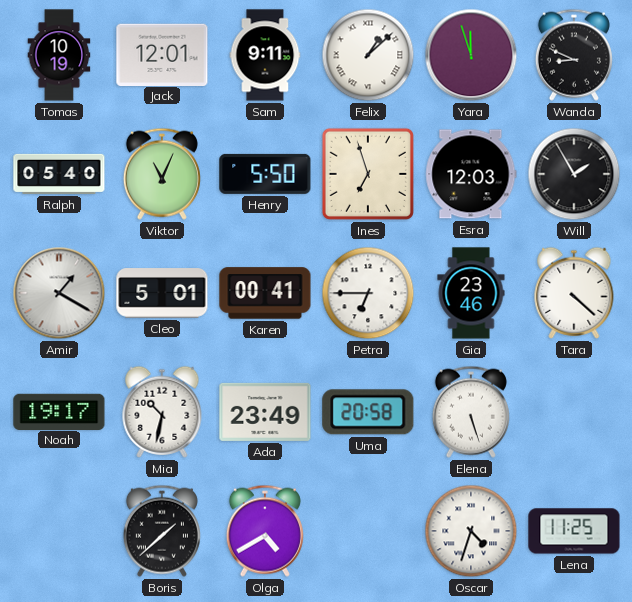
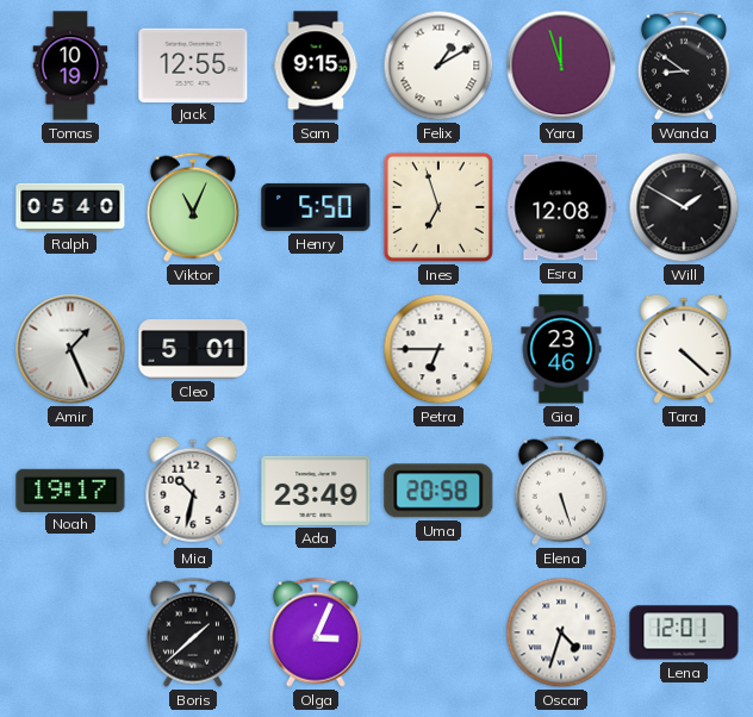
Jack: 12:01 -> 12:55 (193, 64)
Sam: 9:11 -> 9:15 (316, 66)
Felix: 1:08 -> 1:10 (438, 66)
Wanda: 8:49 -> 8:51 (684, 66)
Esra: 12:03 -> 12:08 (561, 207)
Will: 1:55 -> 1:50 (684, 207)
Amir: 1:20 -> 1:26 (70, 349)
Karen: 00:41 -> none (265, 293)
Olga: 4:40 -> 3:04 (316, 632)
Lena: 11:25 -> 12:01 (684, 632)
